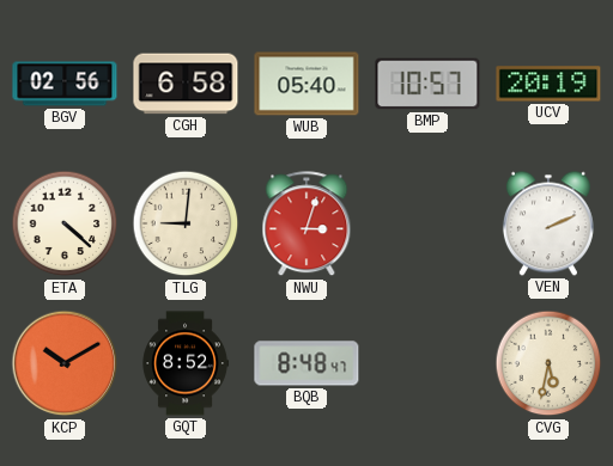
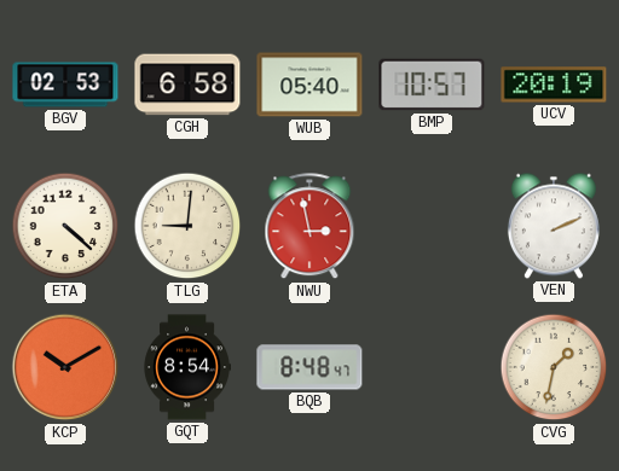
BGV: 02:56 -> 02:53 (65, 85)
NWU: 3:03 -> 2:58 (309, 227)
GQT: 8:52 -> 8:54 (187, 367)
CVG: 5:32 -> 1:32 (554, 367)
